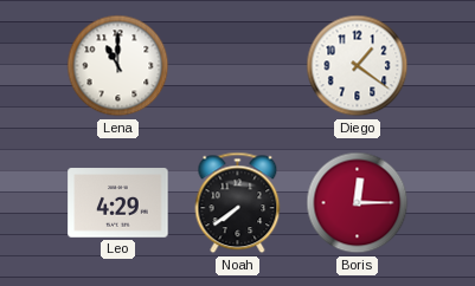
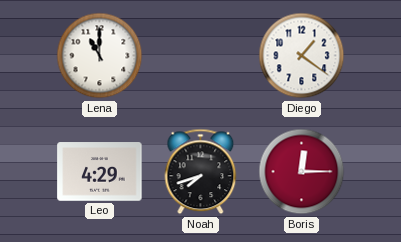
Noah: 7:39 -> 7:42 (201, 172)
